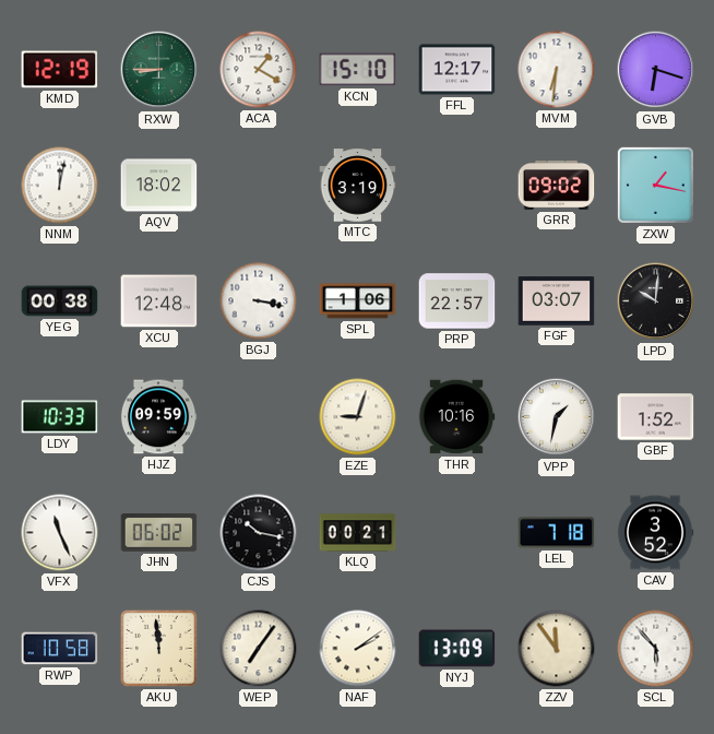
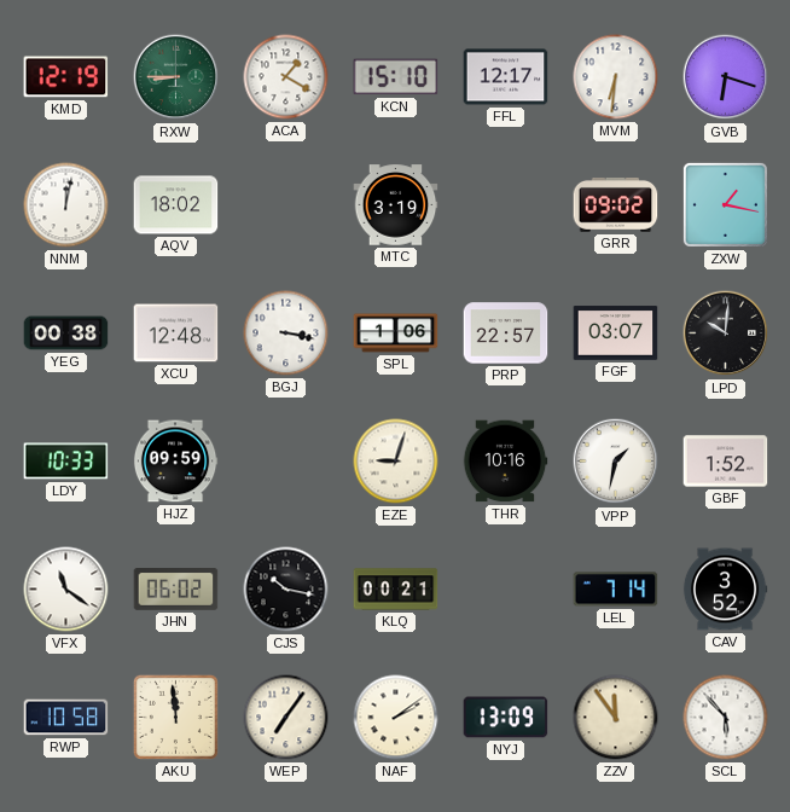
VFX: 11:26 -> 11:21 (66, 590)
LEL: 7:18 -> 7:14 (616, 590)
